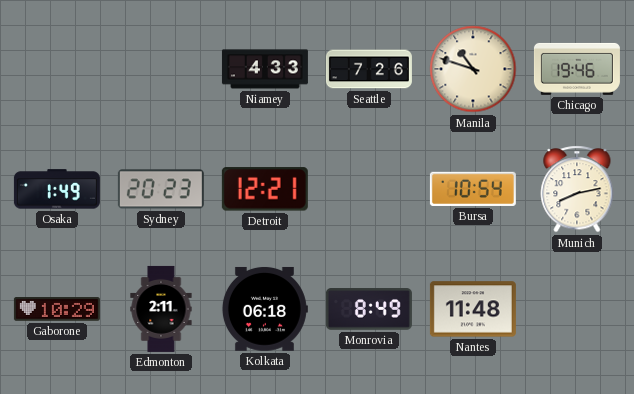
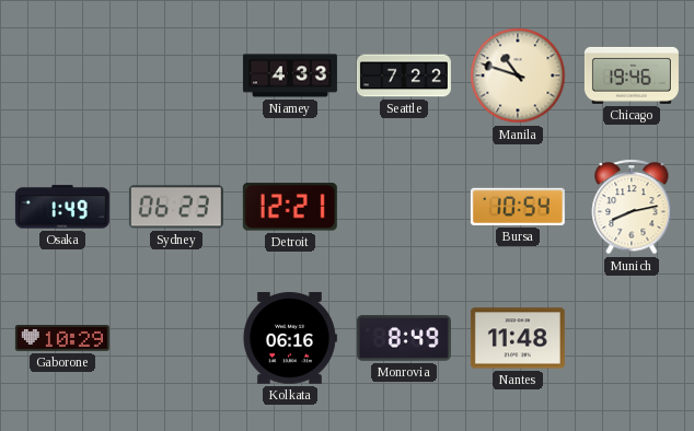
Seattle: 7:26 -> 7:22 (404, 75)
Sydney: 20:23 -> 06:23 (176, 207)
Edmonton: 2:11 -> none (161, 309)
Kolkata: 06:18 -> 06:16 (289, 338)
